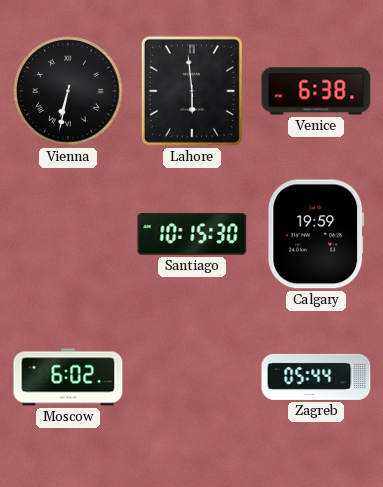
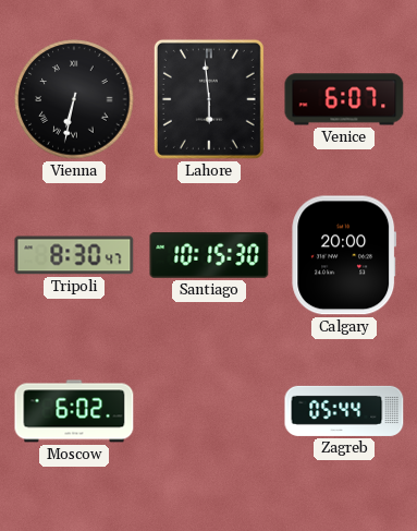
Venice: 6:38 -> 6:07 (344, 99)
Tripoli: none -> 8:30 (74, 255)
Calgary: 19:59 -> 20:00 (344, 255)
